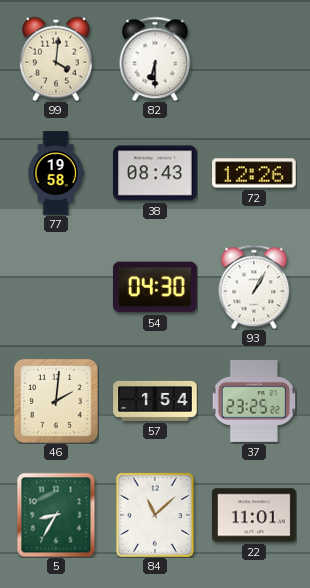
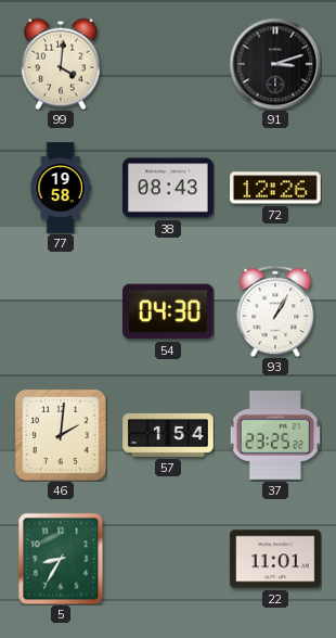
82: 6:30 -> none (155, 59)
91: none -> 3:12 (275, 64)
84: 11:08 -> none (155, 515)
